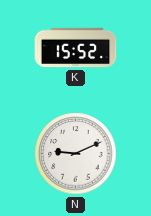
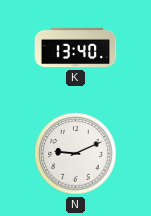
K: 15:52 -> 13:40 (76, 48)
